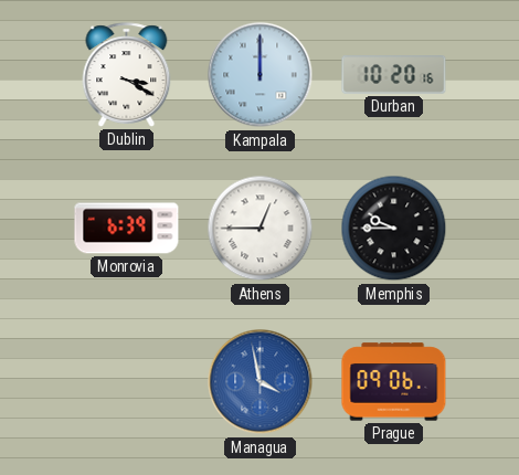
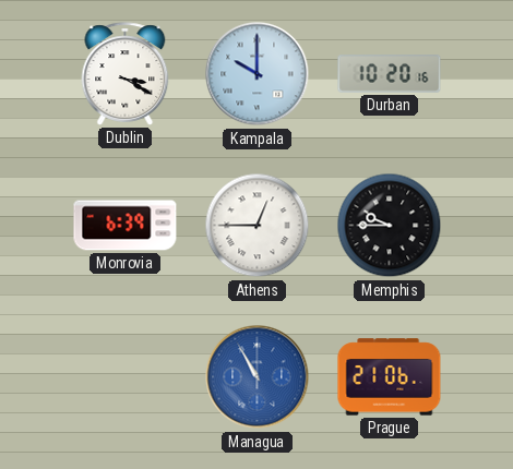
Kampala: 12:00 -> 10:00 (258, 74)
Managua: 3:58 -> 10:55 (258, 377)
Prague: 09:06 -> 21:06 (390, 377)
